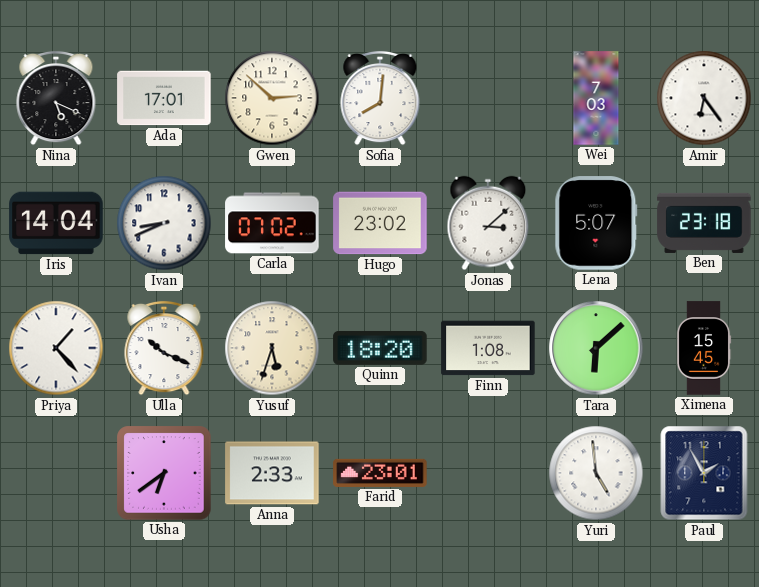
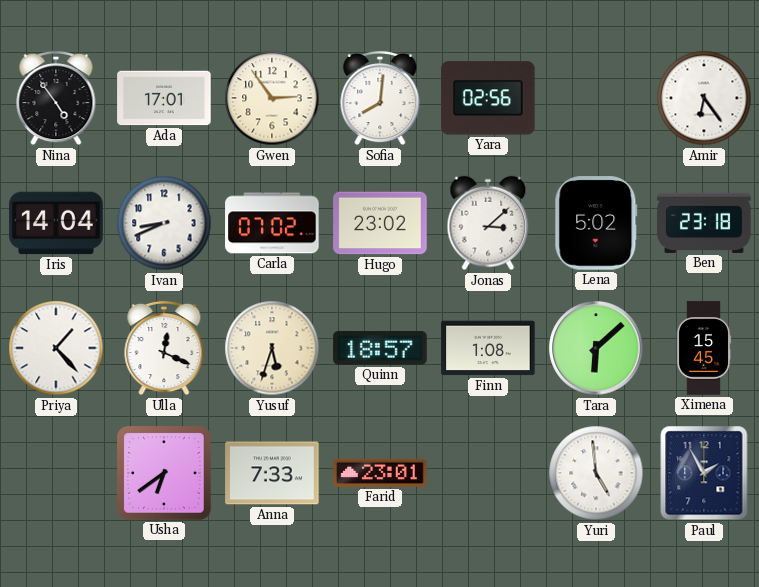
Nina: 5:19 -> 4:54 (56, 98)
Gwen: 2:52 -> 2:54 (272, 98)
Yara: none -> 02:56 (488, 98)
Wei: 7:03 -> none (596, 98)
Lena: 5:07 -> 5:02 (596, 223)
Ulla: 10:19 -> 12:19 (164, 348)
Quinn: 18:20 -> 18:57 (380, 348)
Anna: 2:33 -> 7:33 (272, 473)
